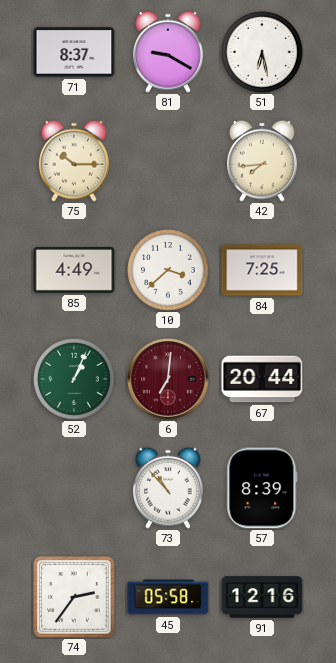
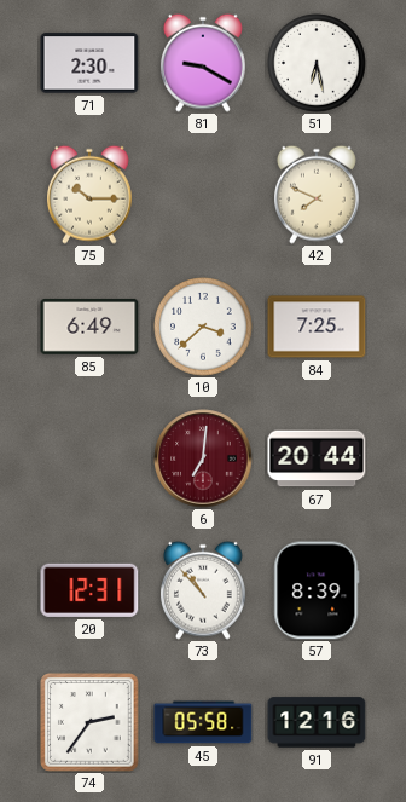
71: 8:37 -> 2:30 (89, 63)
42: 7:44 -> 7:49 (318, 195)
85: 4:49 -> 6:49 (89, 327)
52: 1:04 -> none (74, 379)
20: none -> 12:31 (89, 590)
